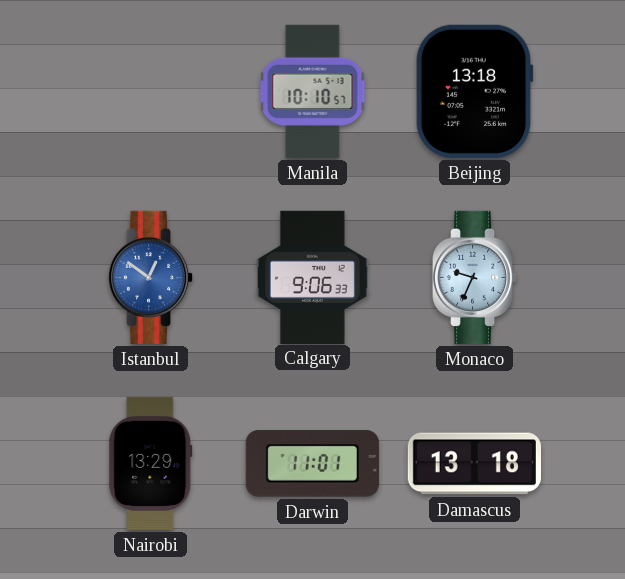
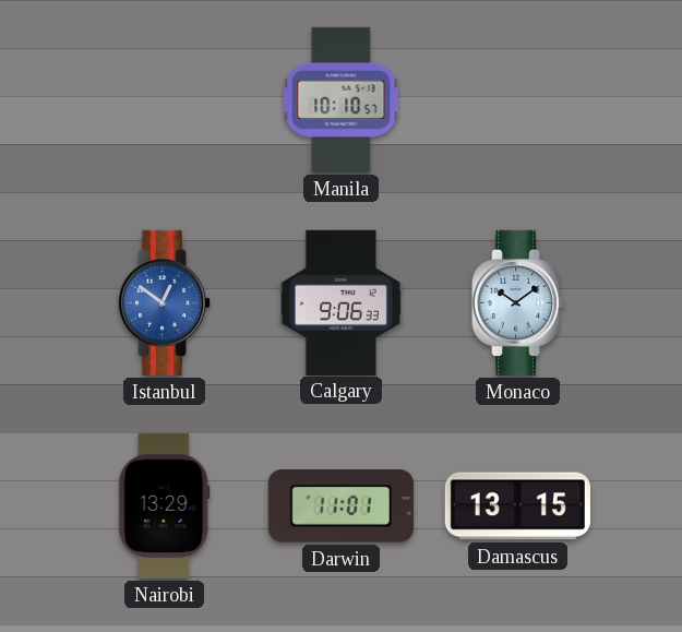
Beijing: 13:18 -> none (474, 91)
Monaco: 9:34 -> 10:09 (519, 302)
Damascus: 13:18 -> 13:15 (517, 506)
